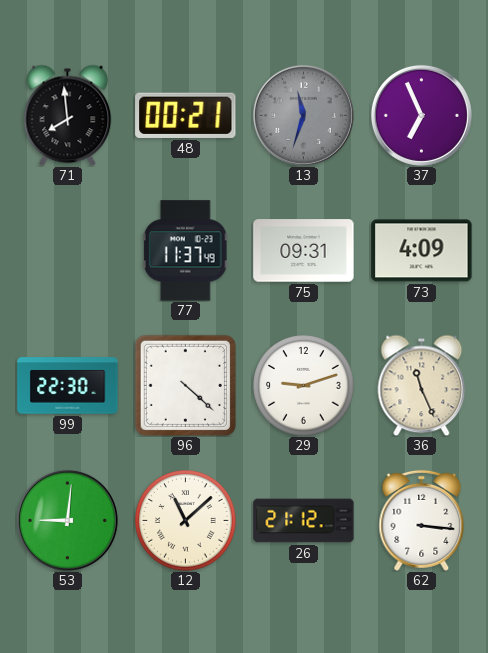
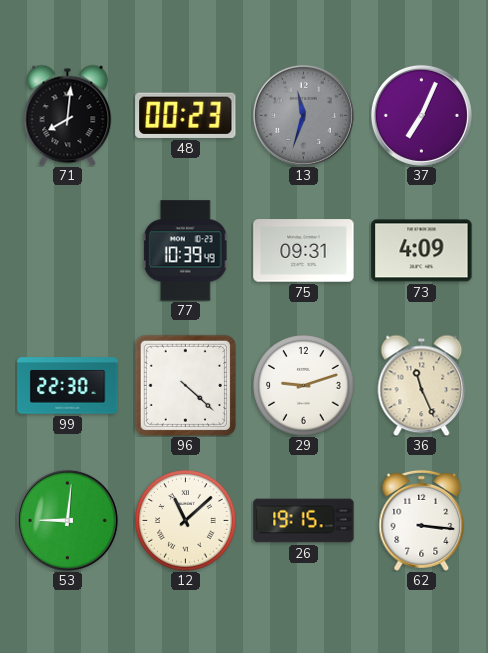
71: 7:59 -> 8:01 (68, 115)
48: 00:21 -> 00:23 (186, 115)
37: 6:56 -> 7:04 (421, 115)
77: 11:37 -> 10:39 (185, 251)
26: 21:12 -> 19:15 (304, 521)
